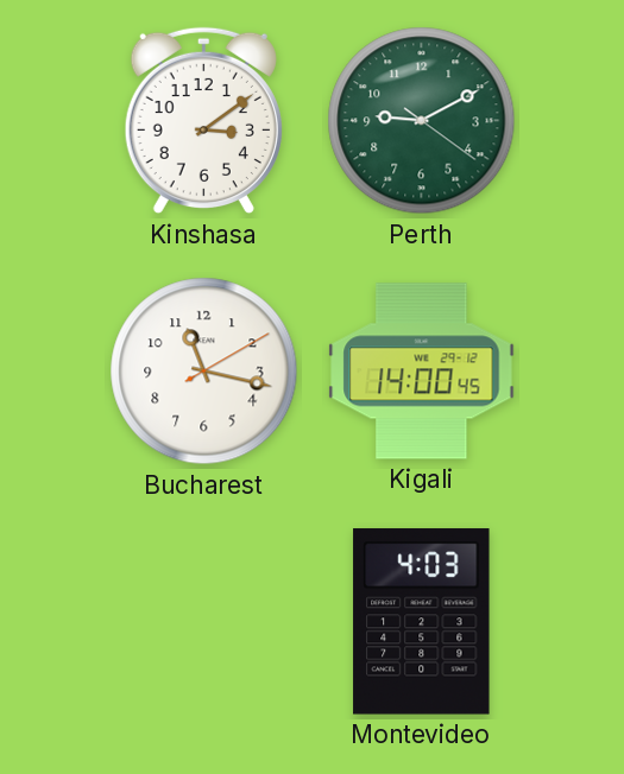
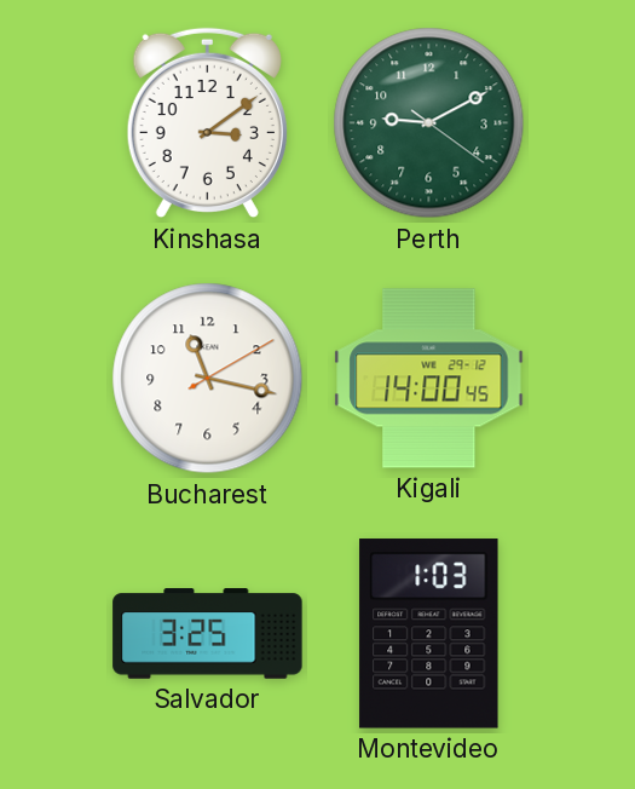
Salvador: none -> 3:25 (208, 634)
Montevideo: 4:03 -> 1:03 (429, 634)
